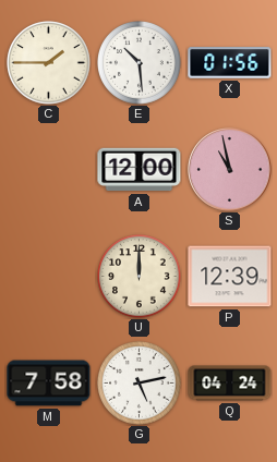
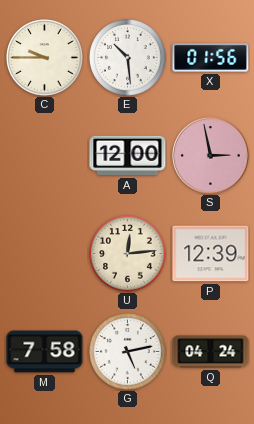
C: 1:45 -> 9:45 (45, 58)
S: 10:58 -> 2:58 (211, 156)
U: 12:00 -> 12:14 (128, 254)
